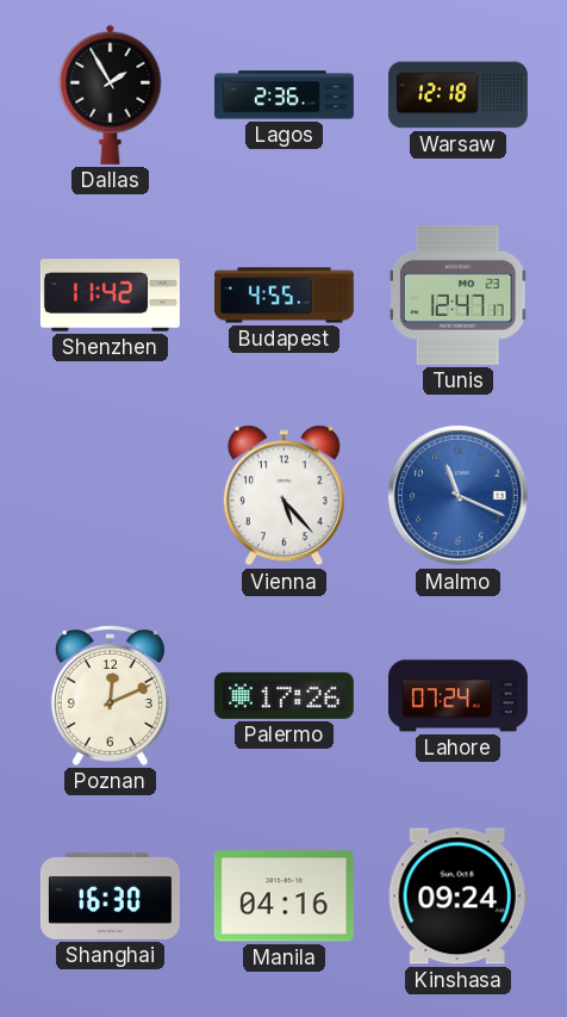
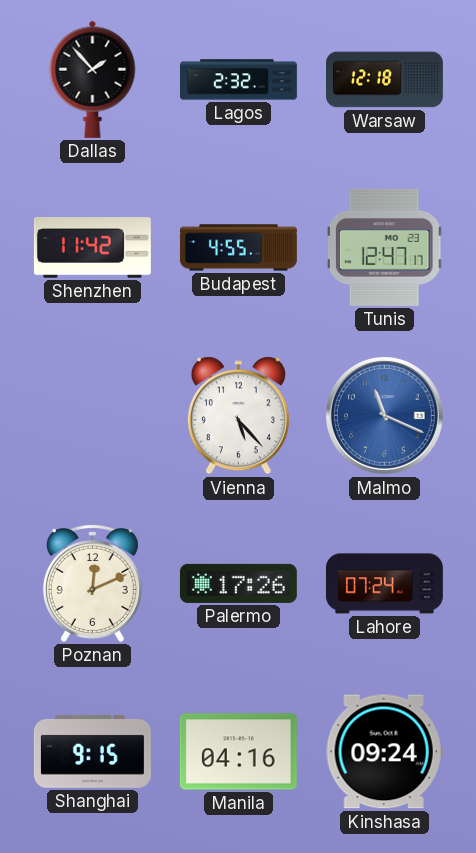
Dallas: 1:55 -> 1:53 (93, 79)
Lagos: 2:36 -> 2:32 (239, 80)
Shanghai: 16:30 -> 9:15 (92, 751)
